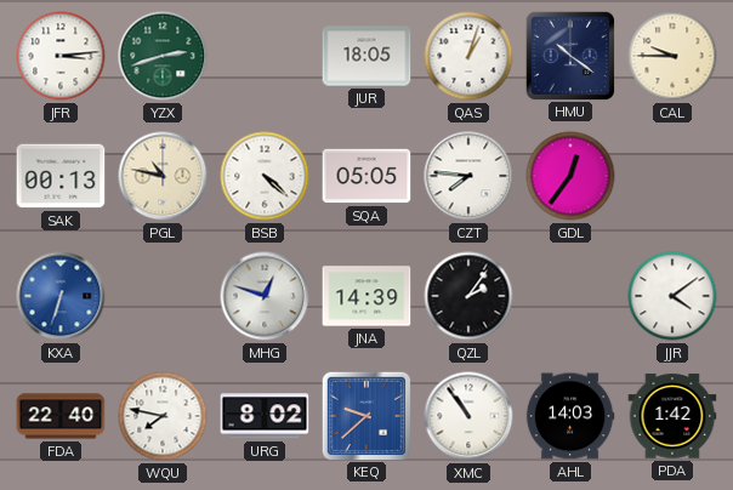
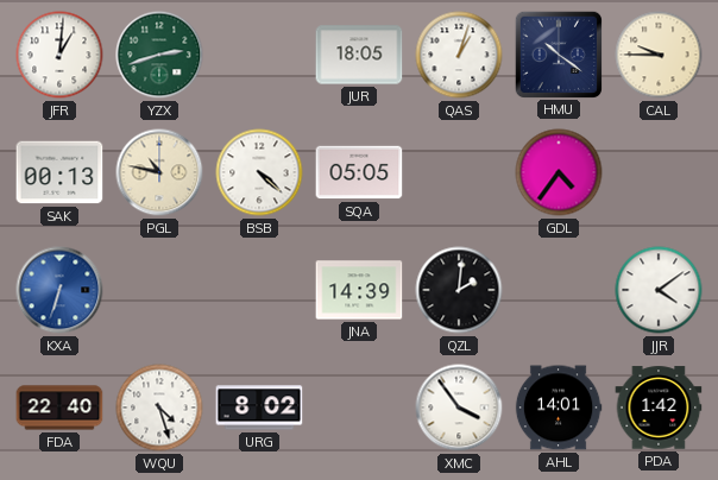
JFR: 3:14 -> 1:01 (59, 55)
CZT: 7:46 -> none (468, 176)
GDL: 12:36 -> 4:36 (559, 172)
MHG: 12:48 -> none (265, 296)
QZL: 2:06 -> 2:01 (459, 290)
WQU: 7:47 -> 4:27 (159, 408)
KEQ: 9:38 -> none (365, 415)
XMC: 10:54 -> 3:54 (459, 408)
AHL: 14:03 -> 14:01 (559, 408)
